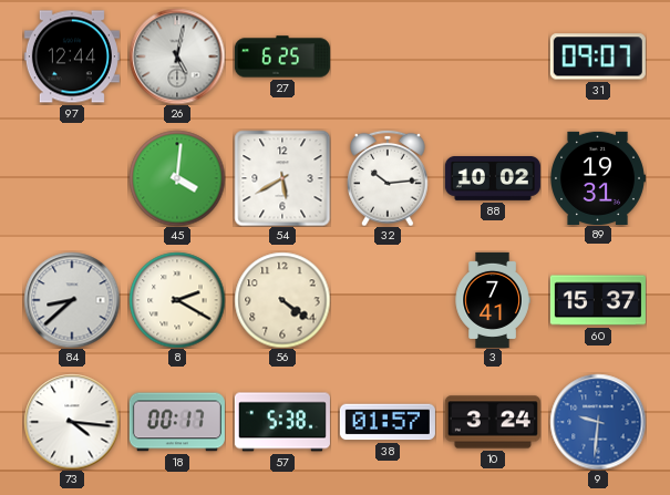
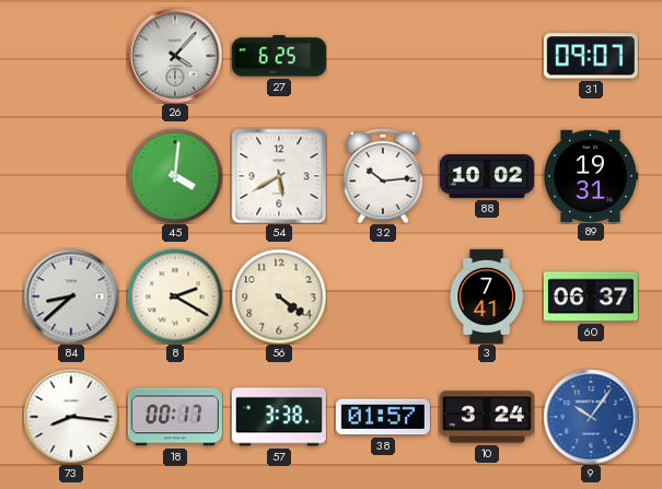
97: 12:44 -> none (72, 56)
26: 5:02 -> 4:07 (175, 56)
60: 15:37 -> 06:37 (591, 296)
73: 4:16 -> 8:16 (71, 417)
57: 5:38 -> 3:38 (279, 417)
9: 9:31 -> 10:06 (591, 417)
